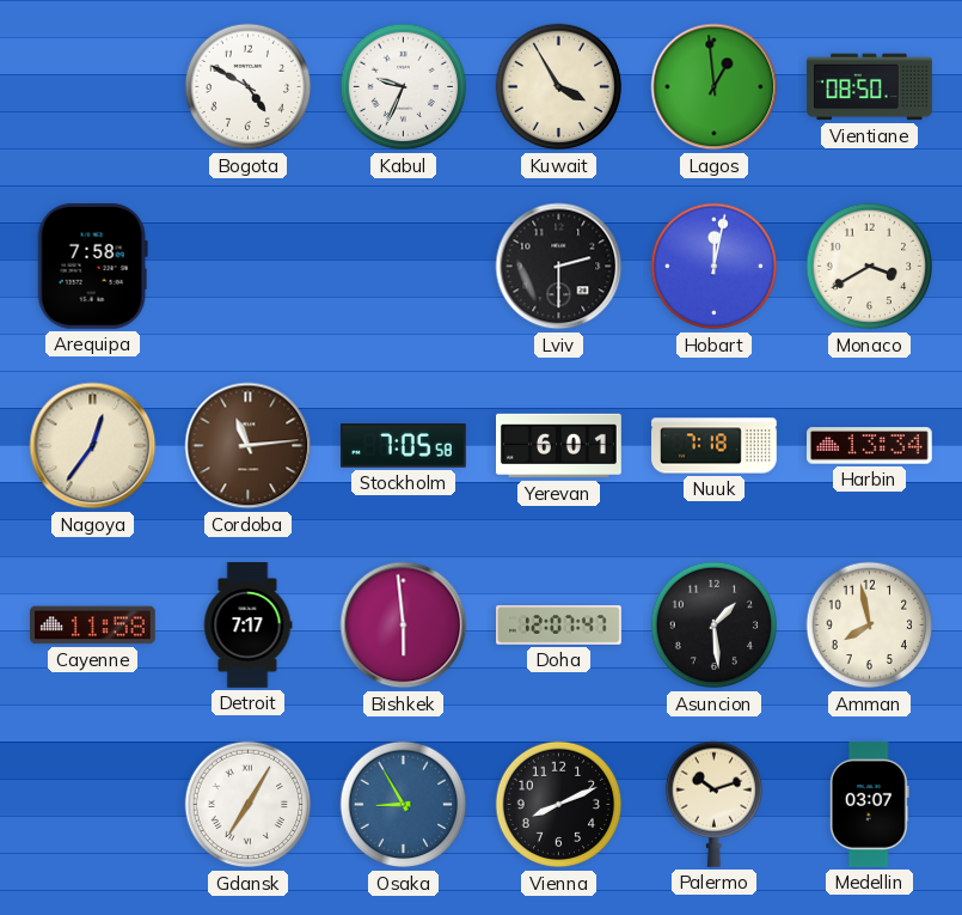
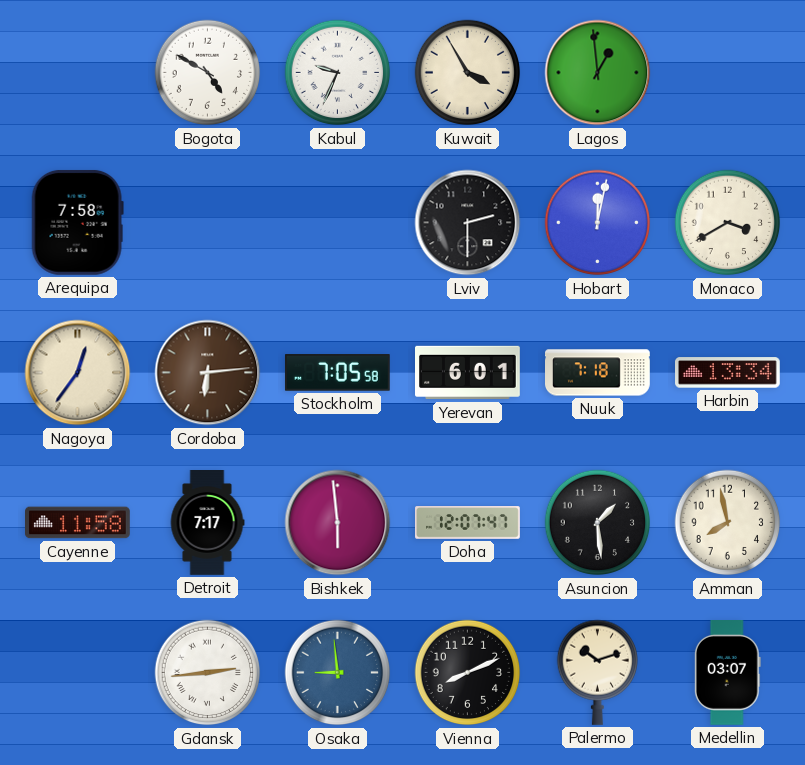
Vientiane: 08:50 -> none (870, 87)
Cordoba: 11:14 -> 6:14 (208, 373)
Gdansk: 7:05 -> 2:44 (208, 673)
Osaka: 8:55 -> 8:59 (338, 673)
